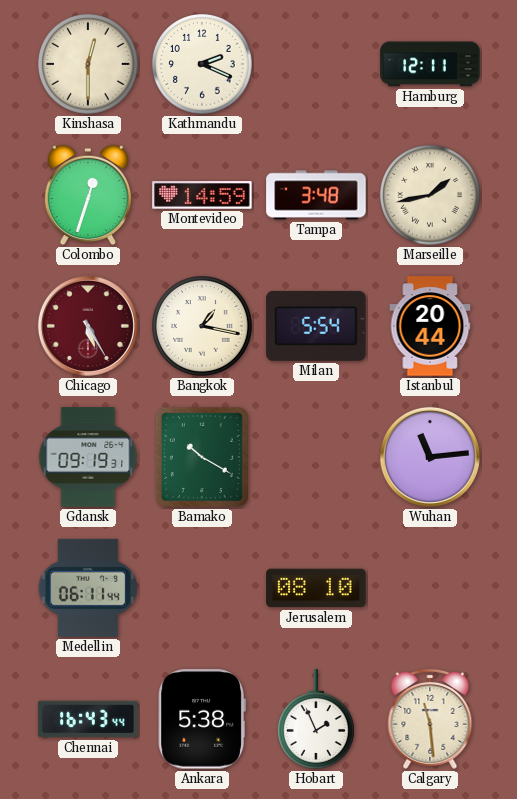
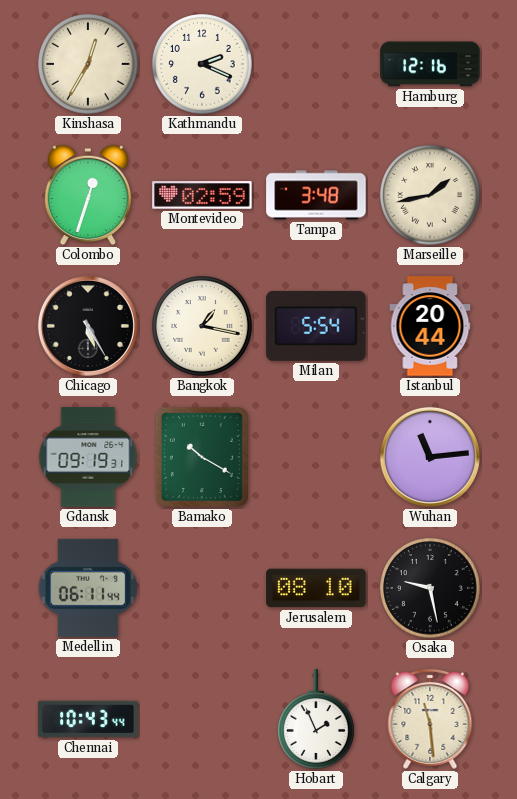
Kinshasa: 12:30 -> 12:35 (89, 65)
Hamburg: 12:11 -> 12:16 (430, 64)
Montevideo: 14:59 -> 02:59 (202, 195)
Chicago dial: burgundy -> black (88, 326)
Osaka: none -> 9:28 (431, 589)
Chennai: 16:43 -> 10:43 (88, 719)
Ankara: 5:38 -> none (202, 719)
